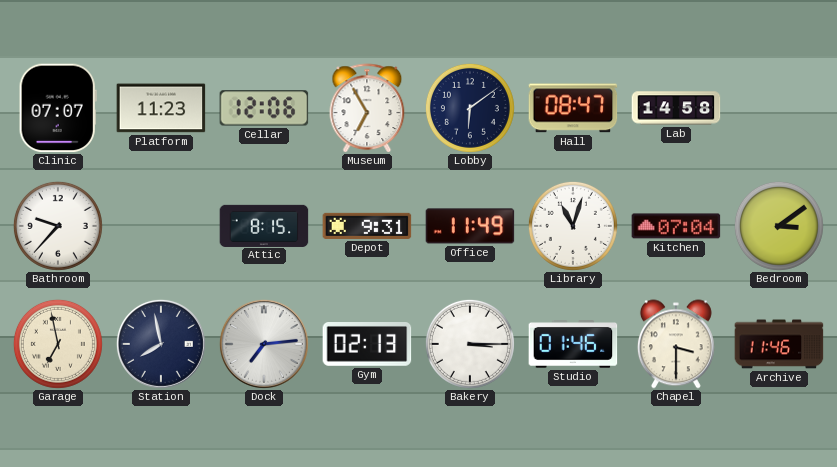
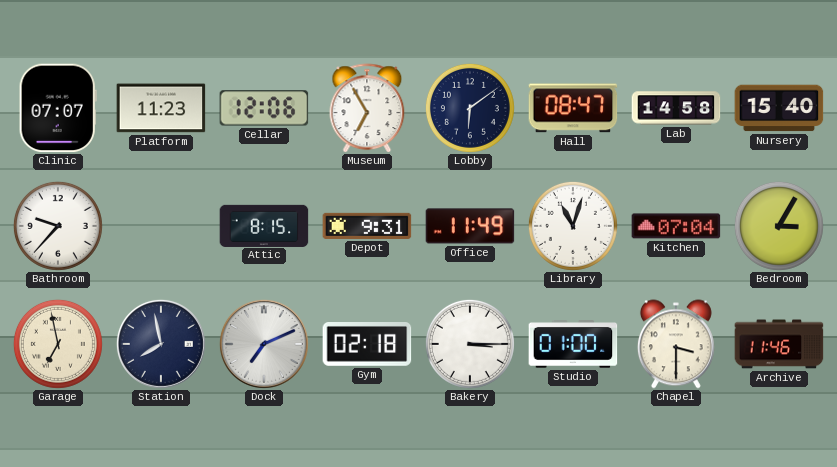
Nursery: none -> 15:40 (779, 108)
Bedroom: 3:09 -> 3:05 (779, 226)
Dock: 7:14 -> 7:11 (264, 344)
Gym: 02:13 -> 02:18 (367, 345)
Studio: 01:46 -> 01:00 (573, 345)
